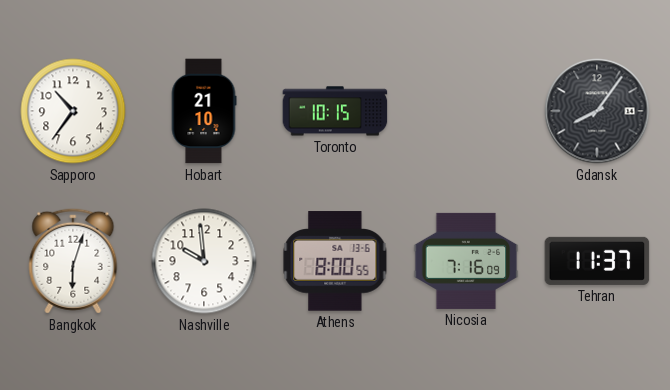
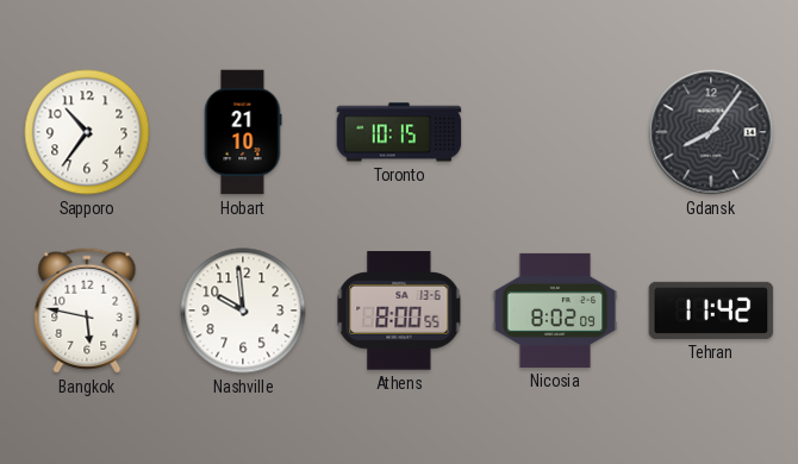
Bangkok: 6:03 -> 5:47 (87, 311)
Nicosia: 7:16 -> 8:02 (555, 311)
Tehran: 11:37 -> 11:42 (711, 311)
